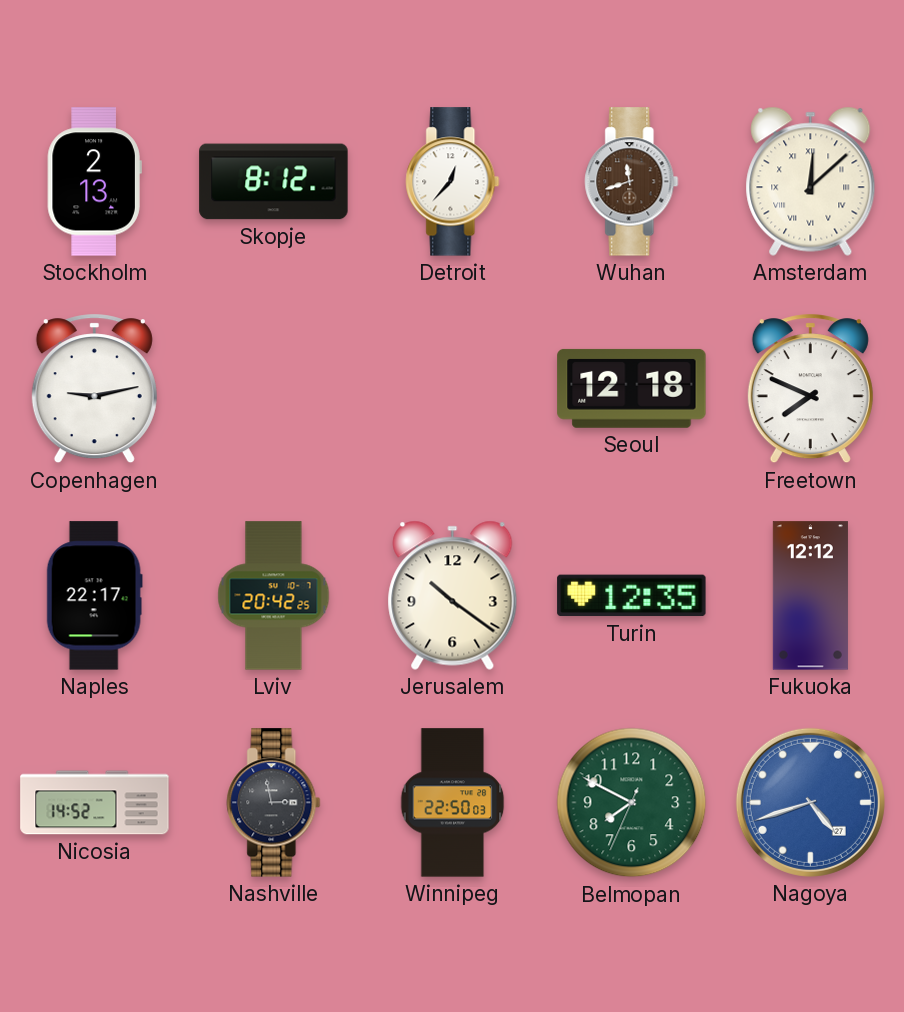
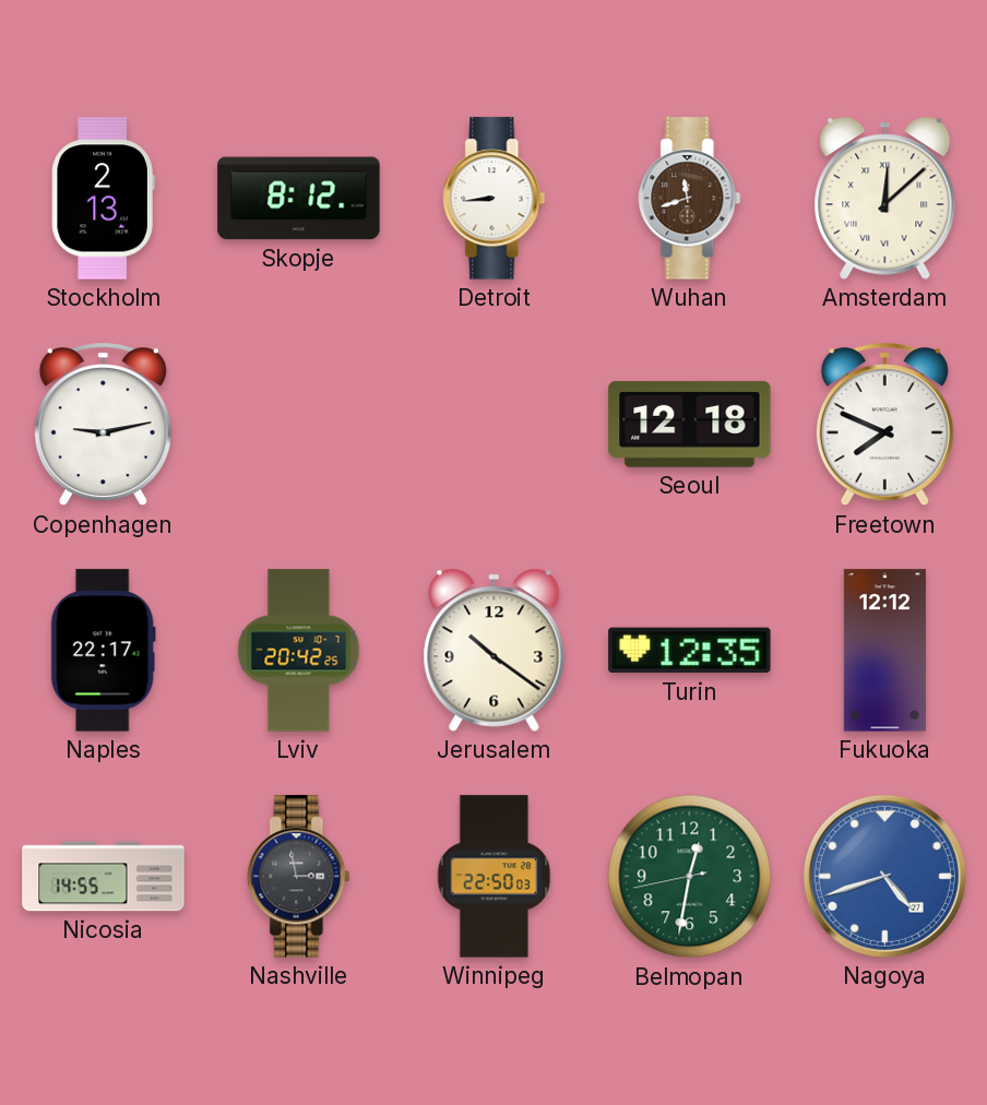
Detroit: 12:37 -> 8:44 (495, 199)
Nicosia: 14:52 -> 14:55 (104, 877)
Belmopan: 7:49 -> 12:31 (690, 877)
